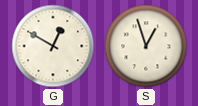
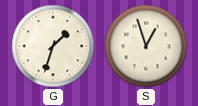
G: 12:50 -> 1:33 (53, 46)
